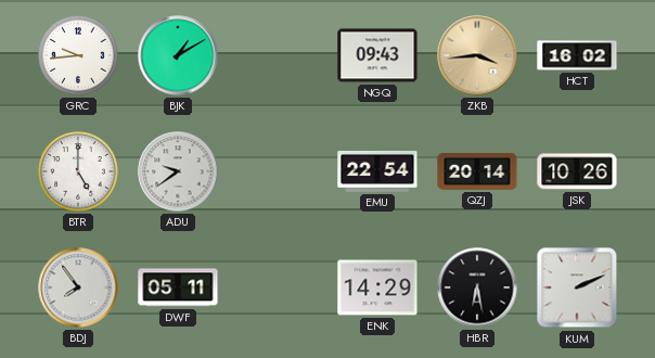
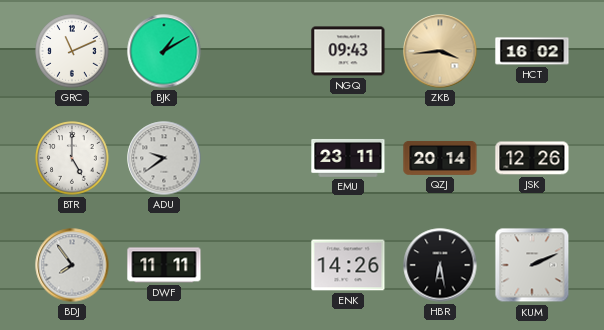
GRC: 9:44 -> 11:11 (72, 51)
EMU: 22:54 -> 23:11 (348, 158)
JSK: 10:26 -> 12:26 (532, 158)
DWF: 05:11 -> 11:11 (164, 265)
ENK: 14:29 -> 14:26 (348, 265)
